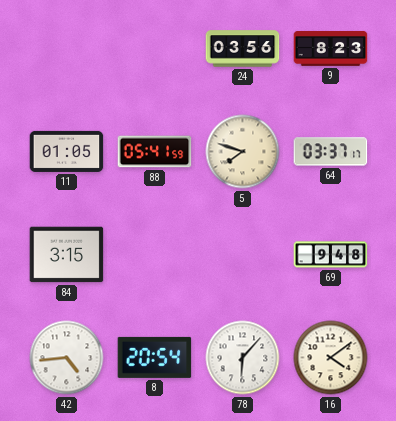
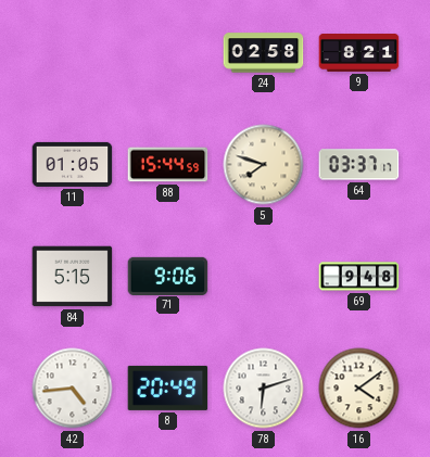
24: 03:56 -> 02:58 (264, 53)
9: 8:23 -> 8:21 (359, 53)
88: 05:41 -> 15:44 (168, 165)
84: 3:15 -> 5:15 (73, 277)
71: none -> 9:06 (168, 276)
8: 20:54 -> 20:49 (168, 388)
78: 6:07 -> 6:12 (264, 389)
